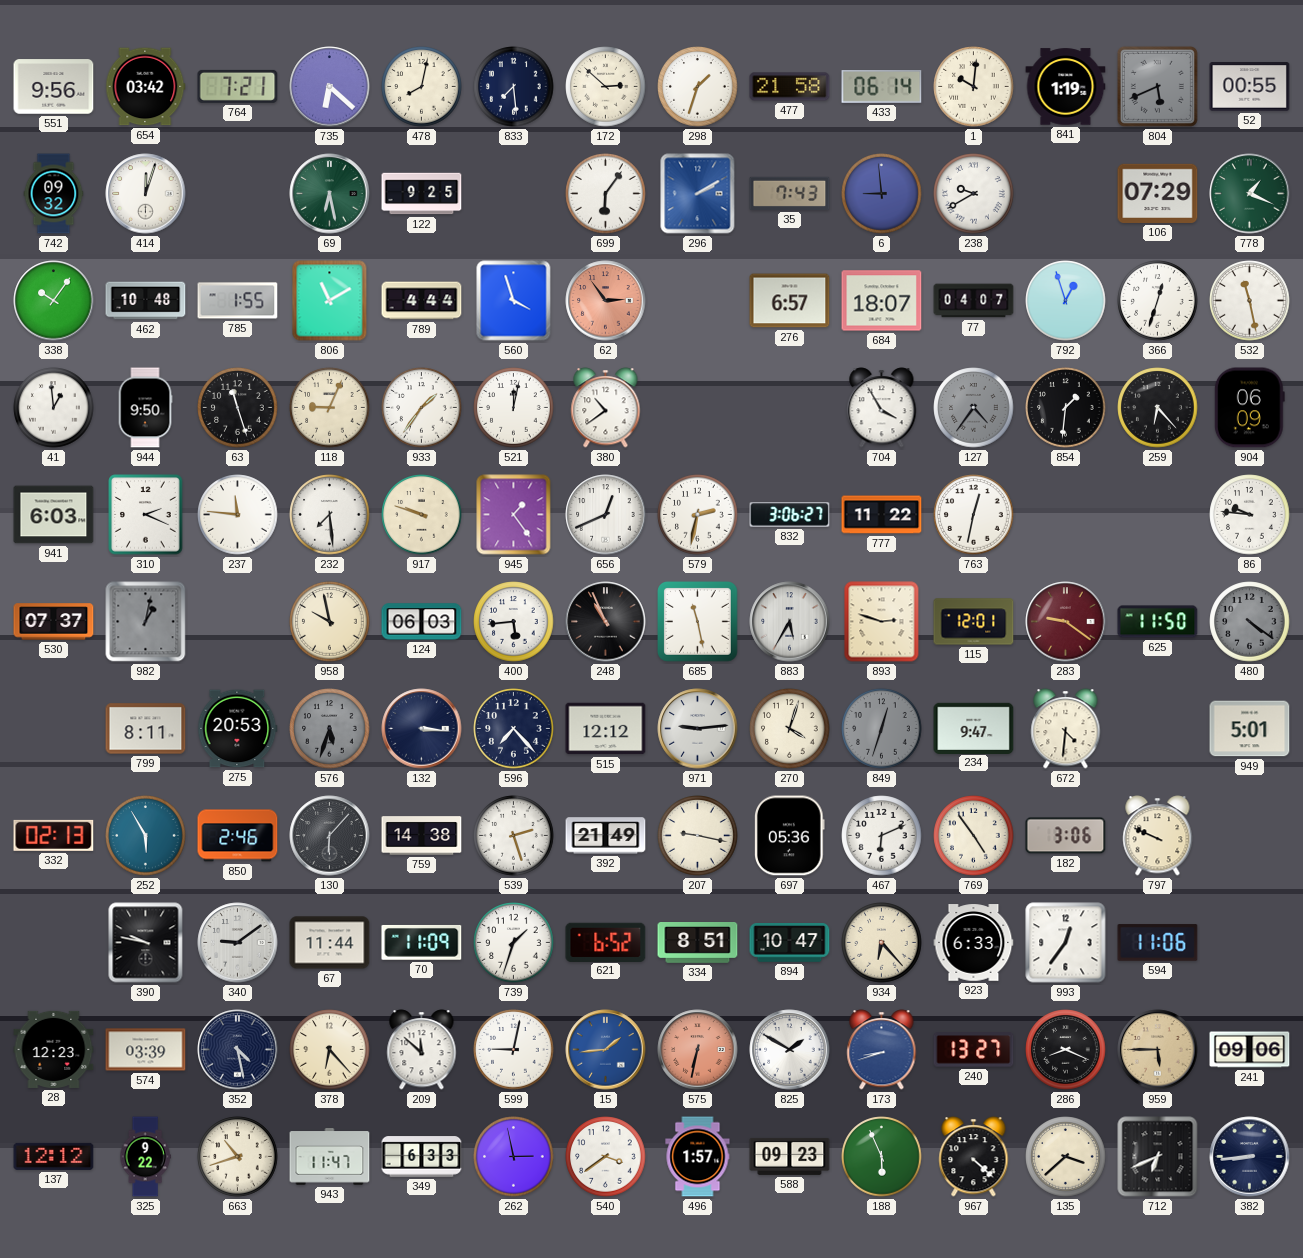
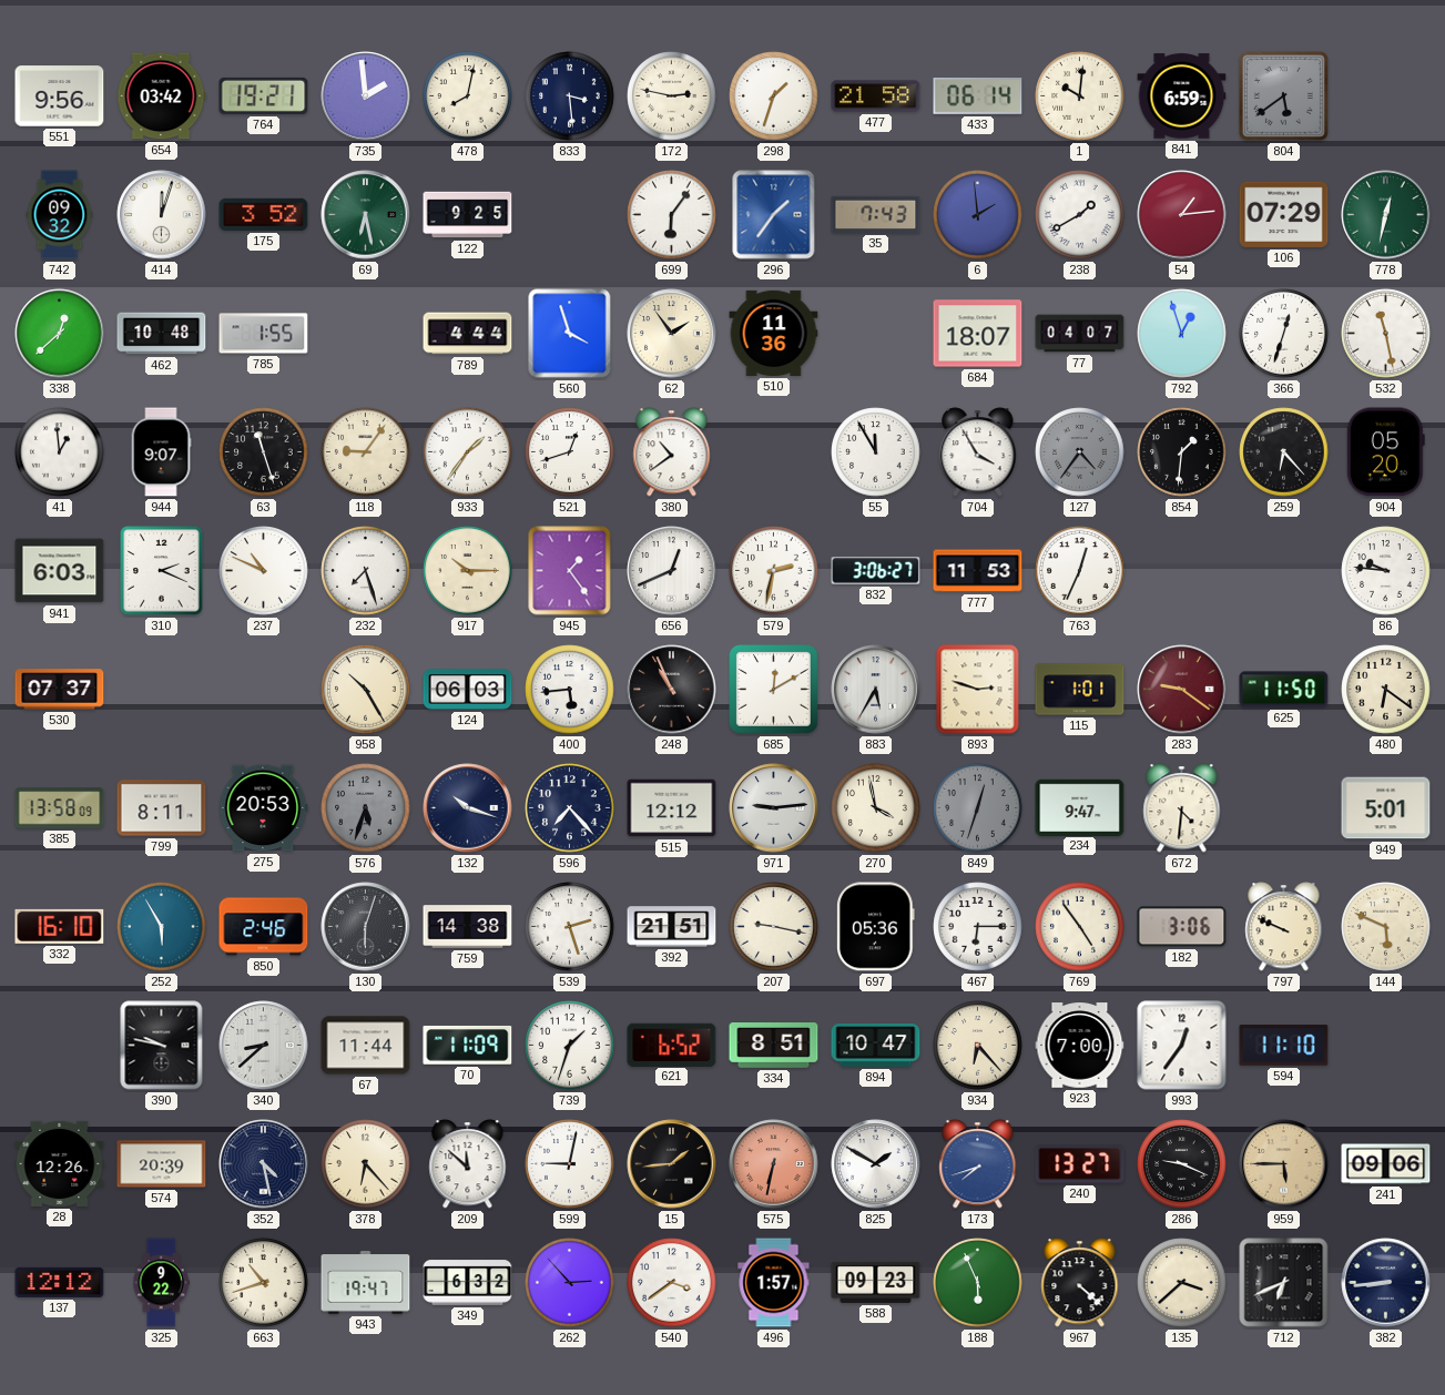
764: 7:21 -> 19:21 (264, 95)
735: 6:22 -> 1:59 (366, 96)
833: 7:29 -> 3:29 (570, 96)
172: 2:52 -> 2:47 (672, 96)
841: 1:19 -> 6:59 (1182, 96)
804: 5:41 -> 5:39 (1283, 95)
52: 00:55 -> none (1250, 87)
175: none -> 3:52 (264, 214)
296: 2:10 -> 1:36 (774, 215)
6: 8:59 -> 1:59 (978, 215)
238: 9:40 -> 1:40 (1080, 215)
54: none -> 1:14 (1182, 215)
778: 1:19 -> 12:32 (1386, 215)
338: 10:06 -> 12:38 (60, 334)
806: 11:10 -> none (330, 301)
62: 2:54 -> 1:54 (672, 334)
62 dial: salmon -> cream (672, 334)
510: none -> 11:36 (774, 333)
276: 6:57 -> none (790, 301)
944: 9:50 -> 9:07 (161, 452)
118: 9:04 -> 9:06 (366, 452)
521: 12:02 -> 12:42 (570, 452)
55: none -> 11:55 (876, 452)
904: 06:09 -> 05:20 (1385, 452)
237: 11:46 -> 10:49 (264, 571)
232: 7:29 -> 7:27 (366, 571)
917: 9:48 -> 10:15 (468, 571)
777: 11:22 -> 11:53 (978, 571)
763: 12:32 -> 12:34 (1080, 571)
982: 1:02 -> none (146, 622)
958: 9:58 -> 10:25 (366, 690)
685: 11:28 -> 12:10 (774, 690)
115: 12:01 -> 1:01 (1080, 690)
480: 4:21 -> 6:21 (1386, 690)
480 dial: grey -> cream (1386, 690)
385: none -> 13:58 (60, 808)
132: 3:16 -> 10:18 (468, 808)
270: 4:03 -> 3:58 (876, 808)
332: 02:13 -> 16:10 (60, 926)
130: 6:07 -> 6:03 (366, 927)
392: 21:49 -> 21:51 (672, 927)
467: 6:11 -> 6:15 (978, 927)
144: none -> 5:49 (1386, 927)
340: 9:09 -> 8:38 (264, 1046)
923: 6:33 -> 7:00 (1080, 1046)
594: 11:06 -> 11:10 (1284, 1046)
28: 12:23 -> 12:26 (60, 1163)
574: 03:39 -> 20:39 (162, 1164)
15 dial: blue -> black (672, 1164)
173: 8:42 -> 7:42 (978, 1164)
286: 8:19 -> 9:19 (1182, 1164)
943: 11:47 -> 19:47 (366, 1283)
349: 6:33 -> 6:32 (468, 1283)
262: 2:58 -> 2:53 (570, 1283)
